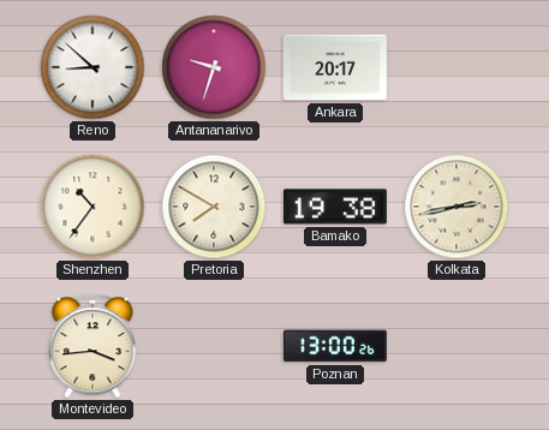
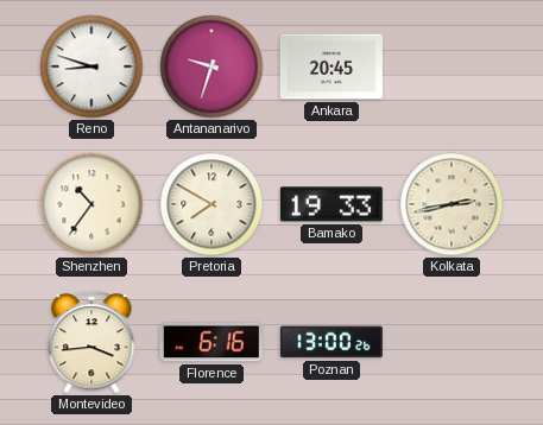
Reno: 8:52 -> 8:48 (91, 66)
Ankara: 20:17 -> 20:45 (332, 66)
Bamako: 19:38 -> 19:33 (332, 204)
Florence: none -> 6:16 (211, 342)
